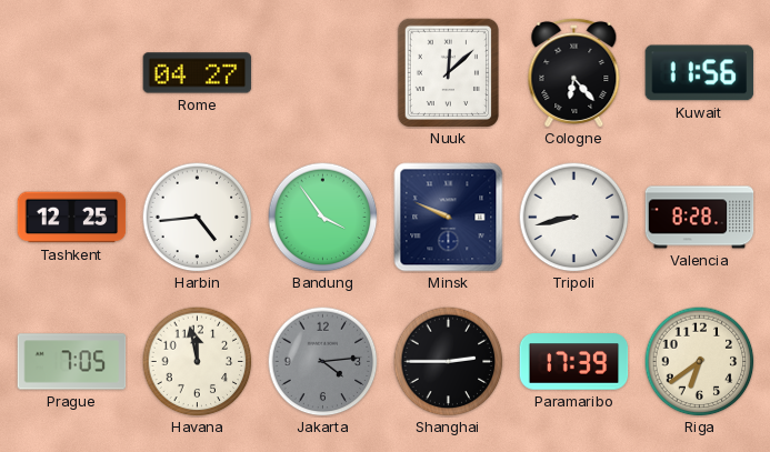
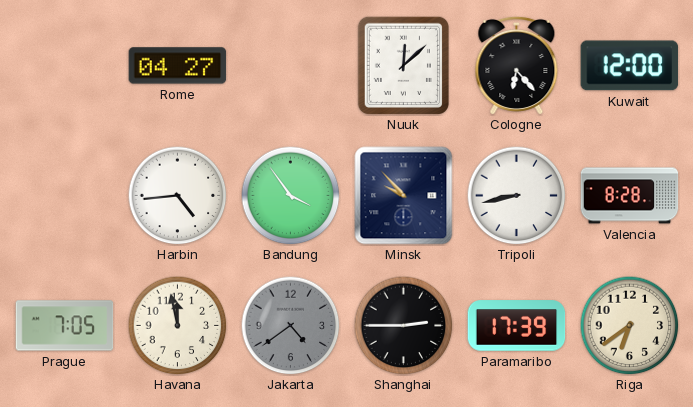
Kuwait: 11:56 -> 12:00 (630, 66)
Tashkent: 12:25 -> none (72, 218)
Minsk: 9:49 -> 9:53 (404, 196)
Jakarta: 4:14 -> 4:39 (291, 326)
